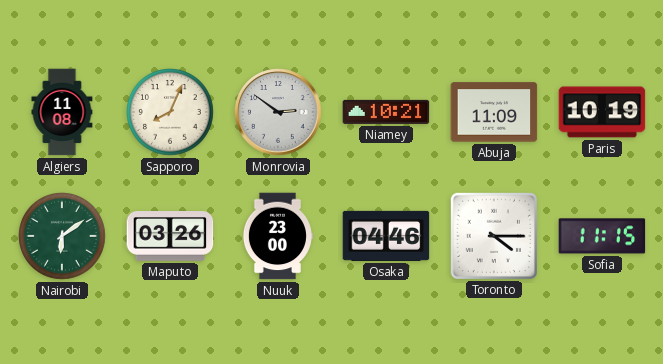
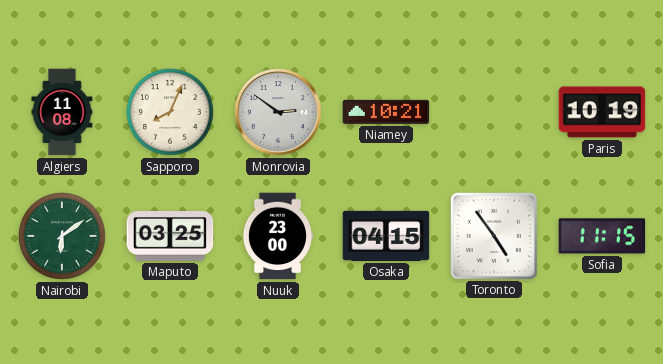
Abuja: 11:09 -> none (494, 112)
Maputo: 03:26 -> 03:25 (170, 237)
Osaka: 04:46 -> 04:15 (386, 236)
Toronto: 4:15 -> 4:54 (493, 235)
